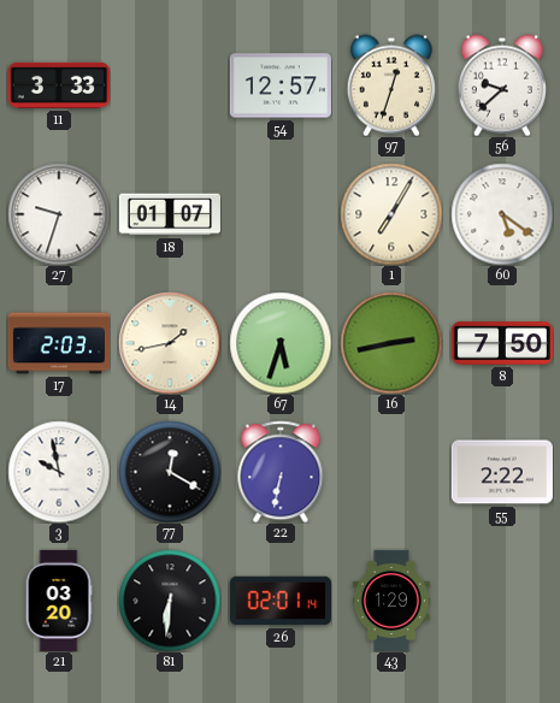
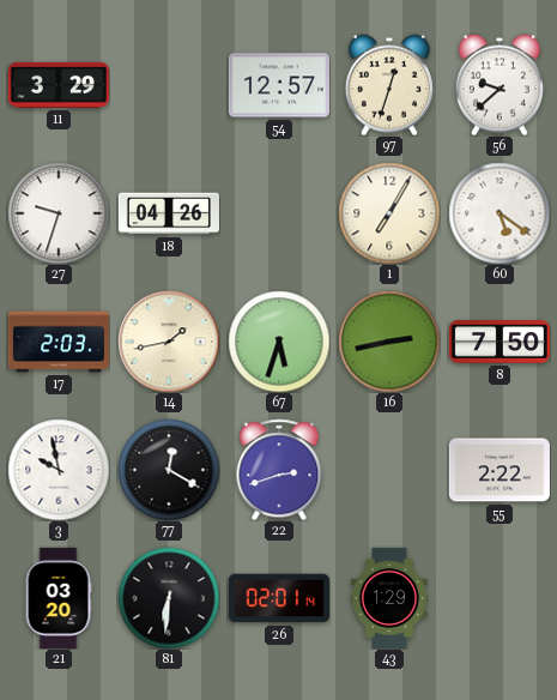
11: 3:33 -> 3:29 (59, 85)
18: 01:07 -> 04:26 (169, 213)
22: 6:32 -> 2:42 (279, 470)
